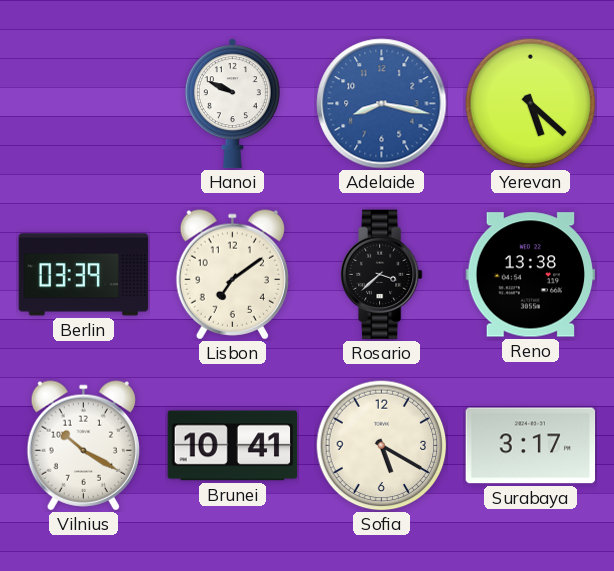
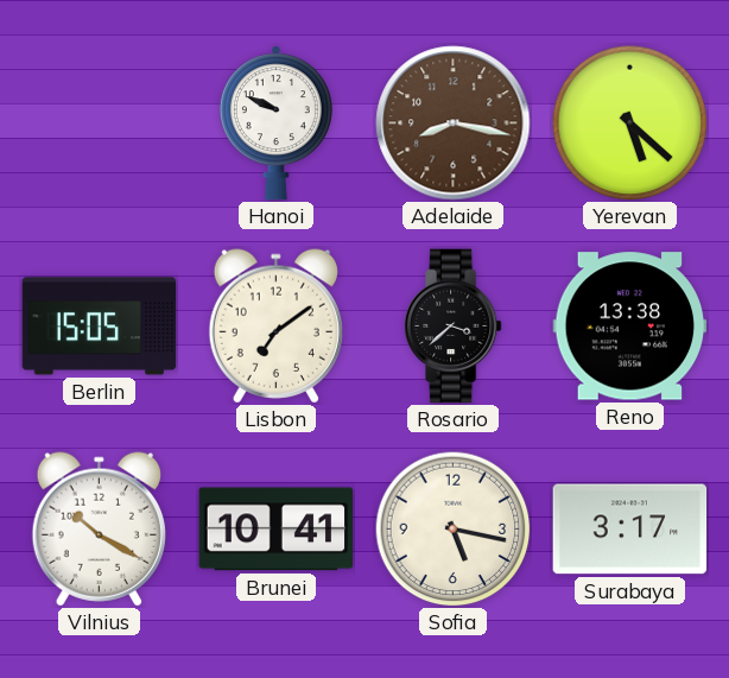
Adelaide dial: blue -> brown (454, 123)
Berlin: 03:39 -> 15:05 (100, 327)
Sofia: 5:20 -> 5:17 (454, 530)
